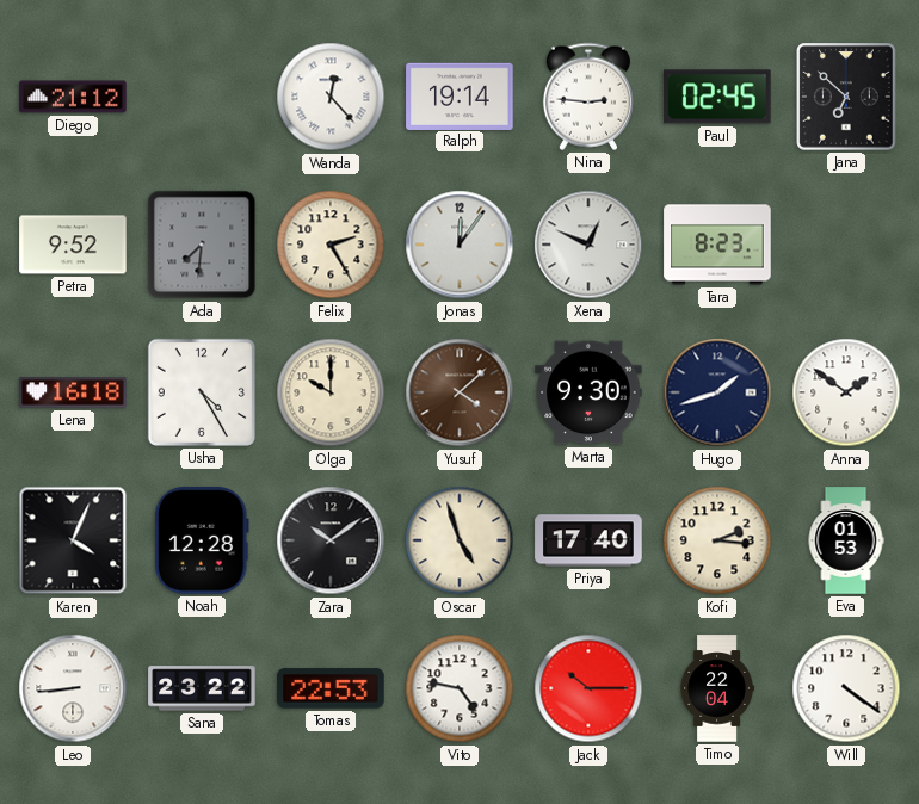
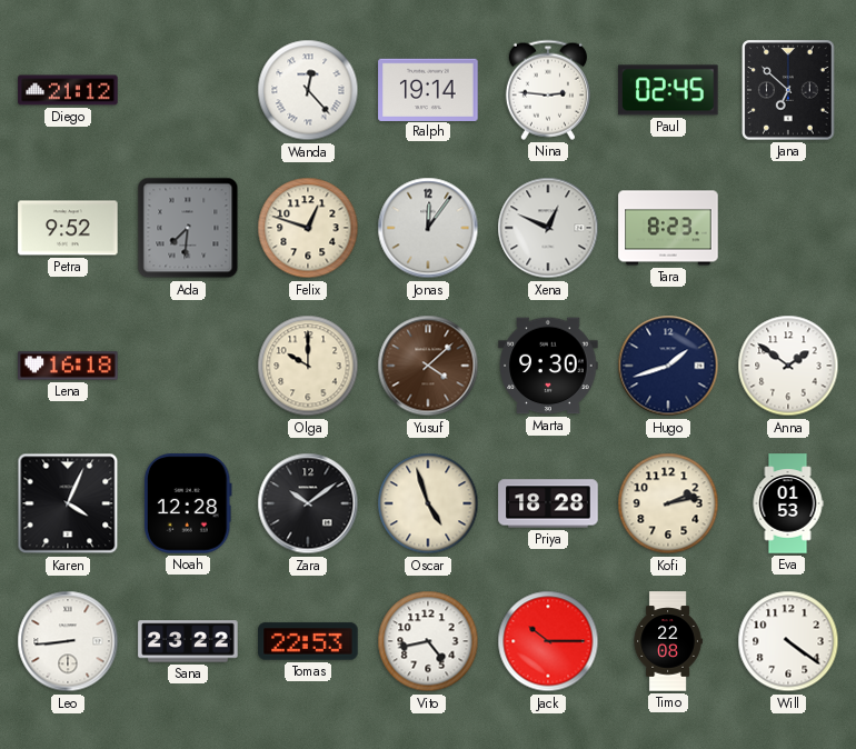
Felix: 2:25 -> 12:48 (308, 228)
Usha: 4:25 -> none (202, 392)
Priya: 17:40 -> 18:28 (548, 503)
Kofi: 2:16 -> 2:13 (668, 503)
Vito: 4:47 -> 4:43 (428, 641)
Timo: 22:04 -> 22:08 (668, 641)
